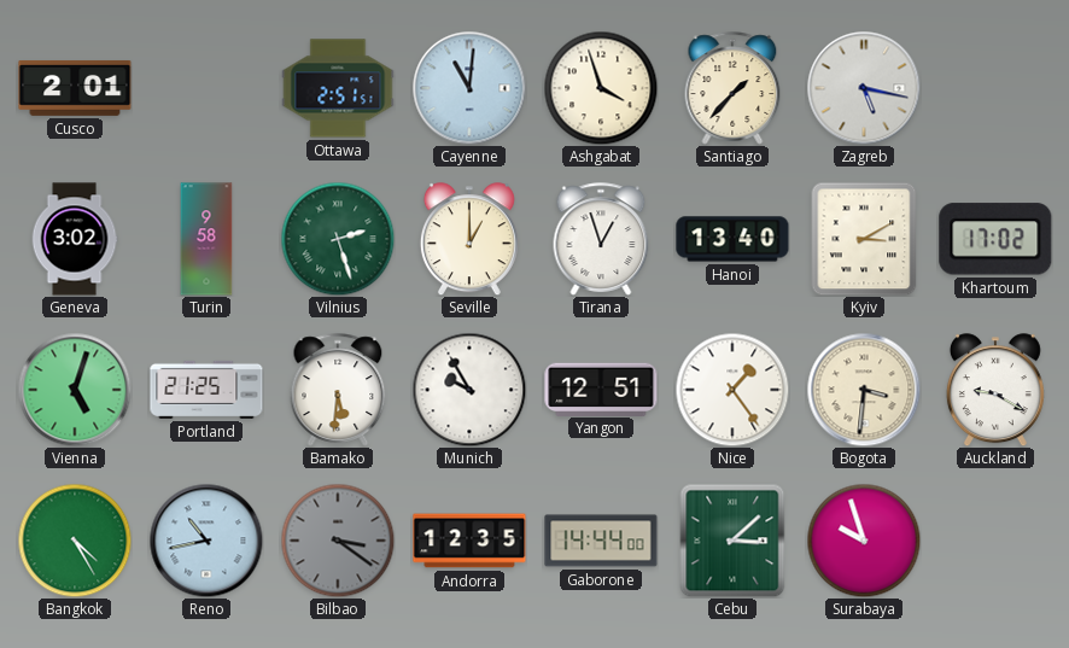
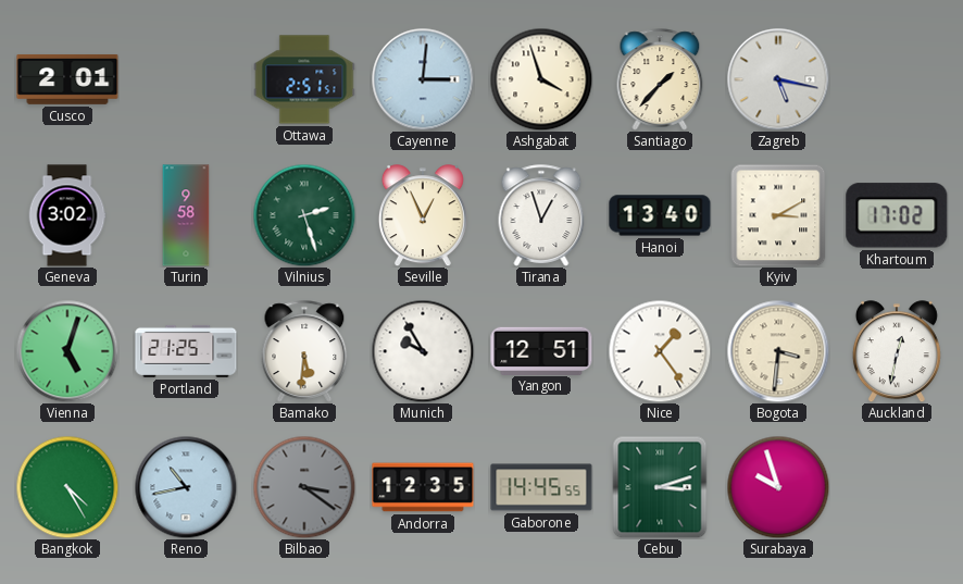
Cayenne: 11:01 -> 3:01 (423, 79)
Seville: 1:00 -> 12:56 (423, 215)
Auckland: 9:20 -> 12:32 (897, 351)
Gaborone: 14:44 -> 14:45 (541, 487)
Cebu: 3:08 -> 3:12 (660, 487)
